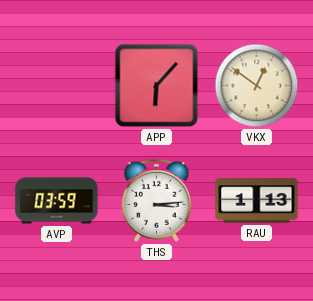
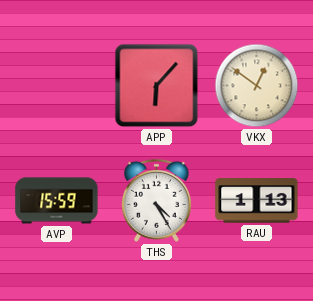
AVP: 03:59 -> 15:59 (57, 201)
THS: 3:14 -> 4:25 (156, 200)
